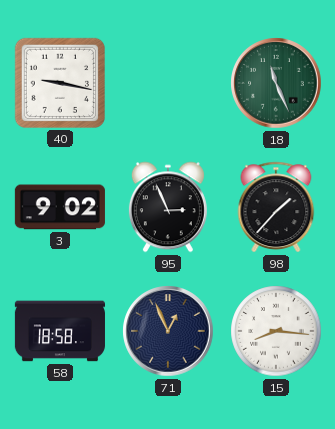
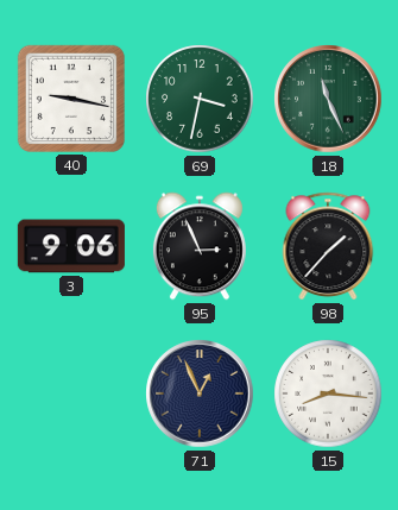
69: none -> 3:32 (200, 99)
3: 9:02 -> 9:06 (71, 246)
58: 18:58 -> none (60, 331)
